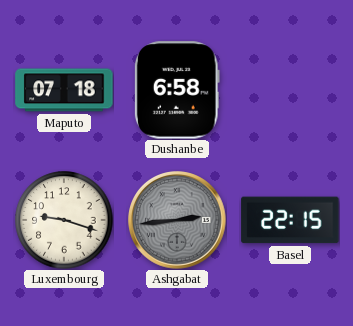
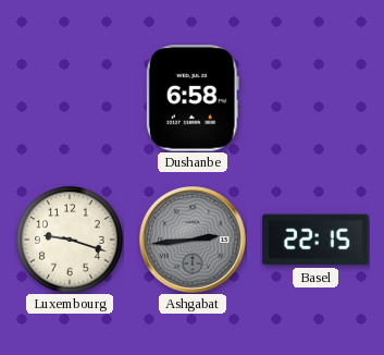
Maputo: 07:18 -> none (64, 90)
